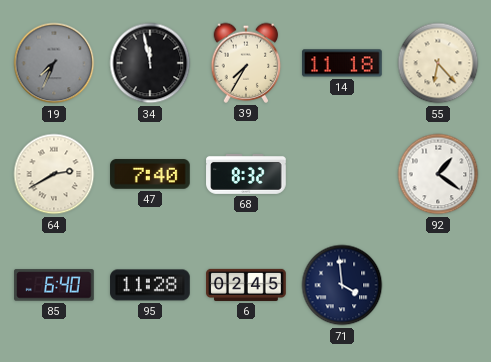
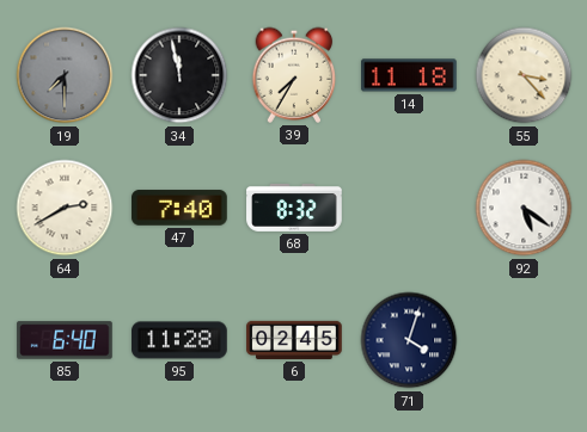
19: 7:34 -> 7:30 (65, 75)
55: 6:23 -> 3:23 (524, 75)
92: 1:21 -> 5:21 (524, 208)
71: 3:59 -> 4:03 (409, 340)
